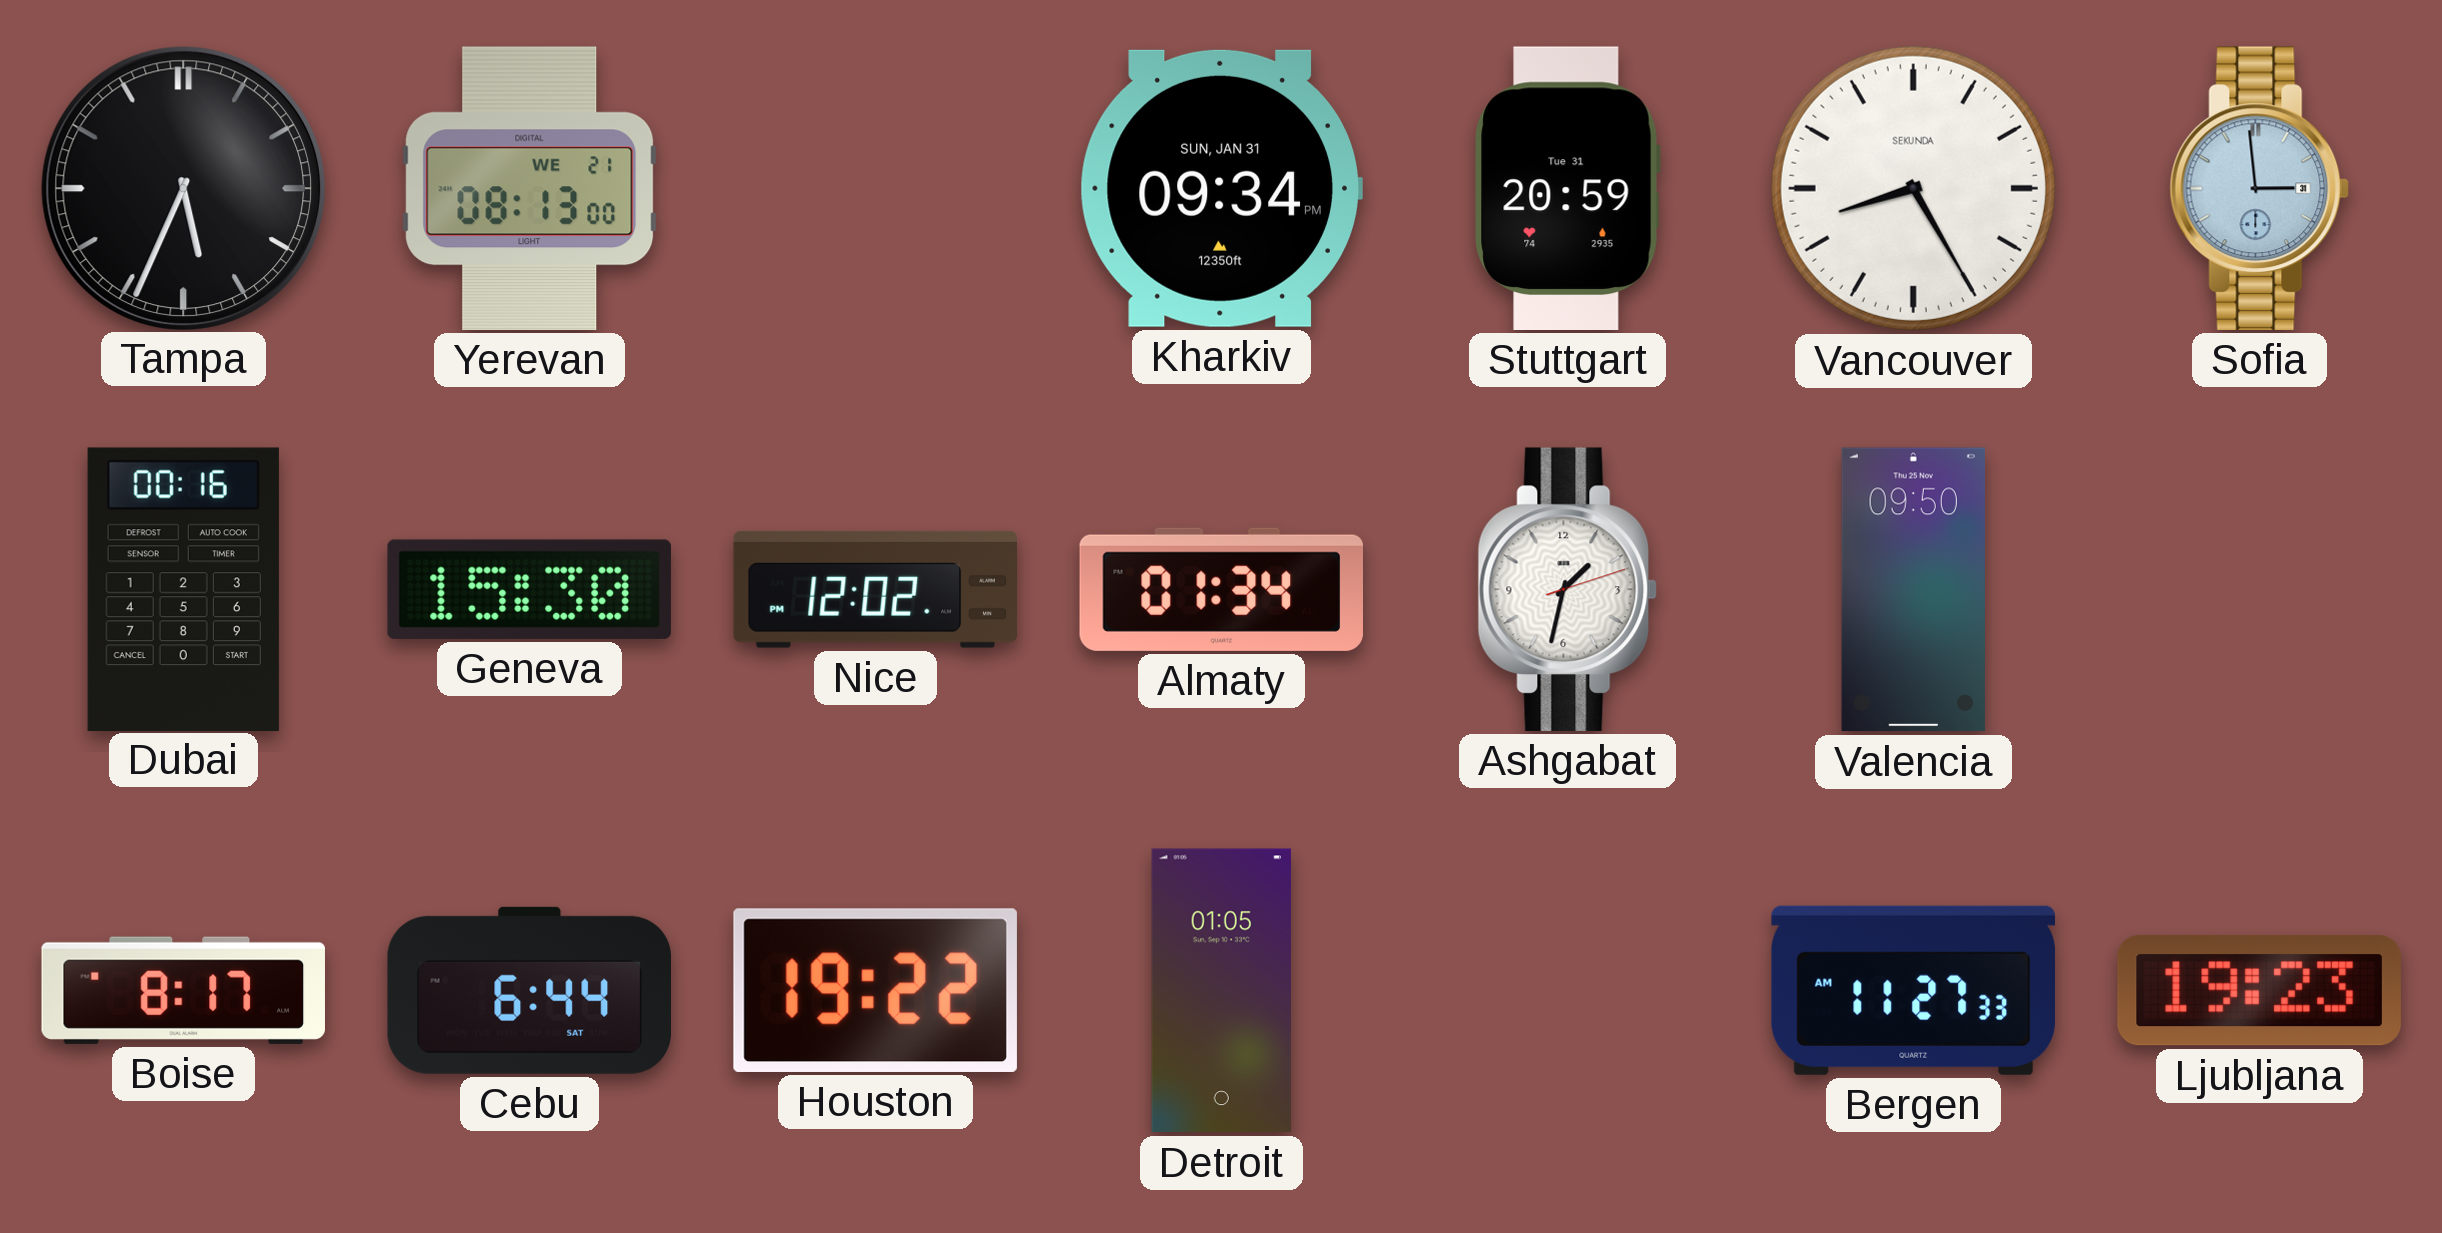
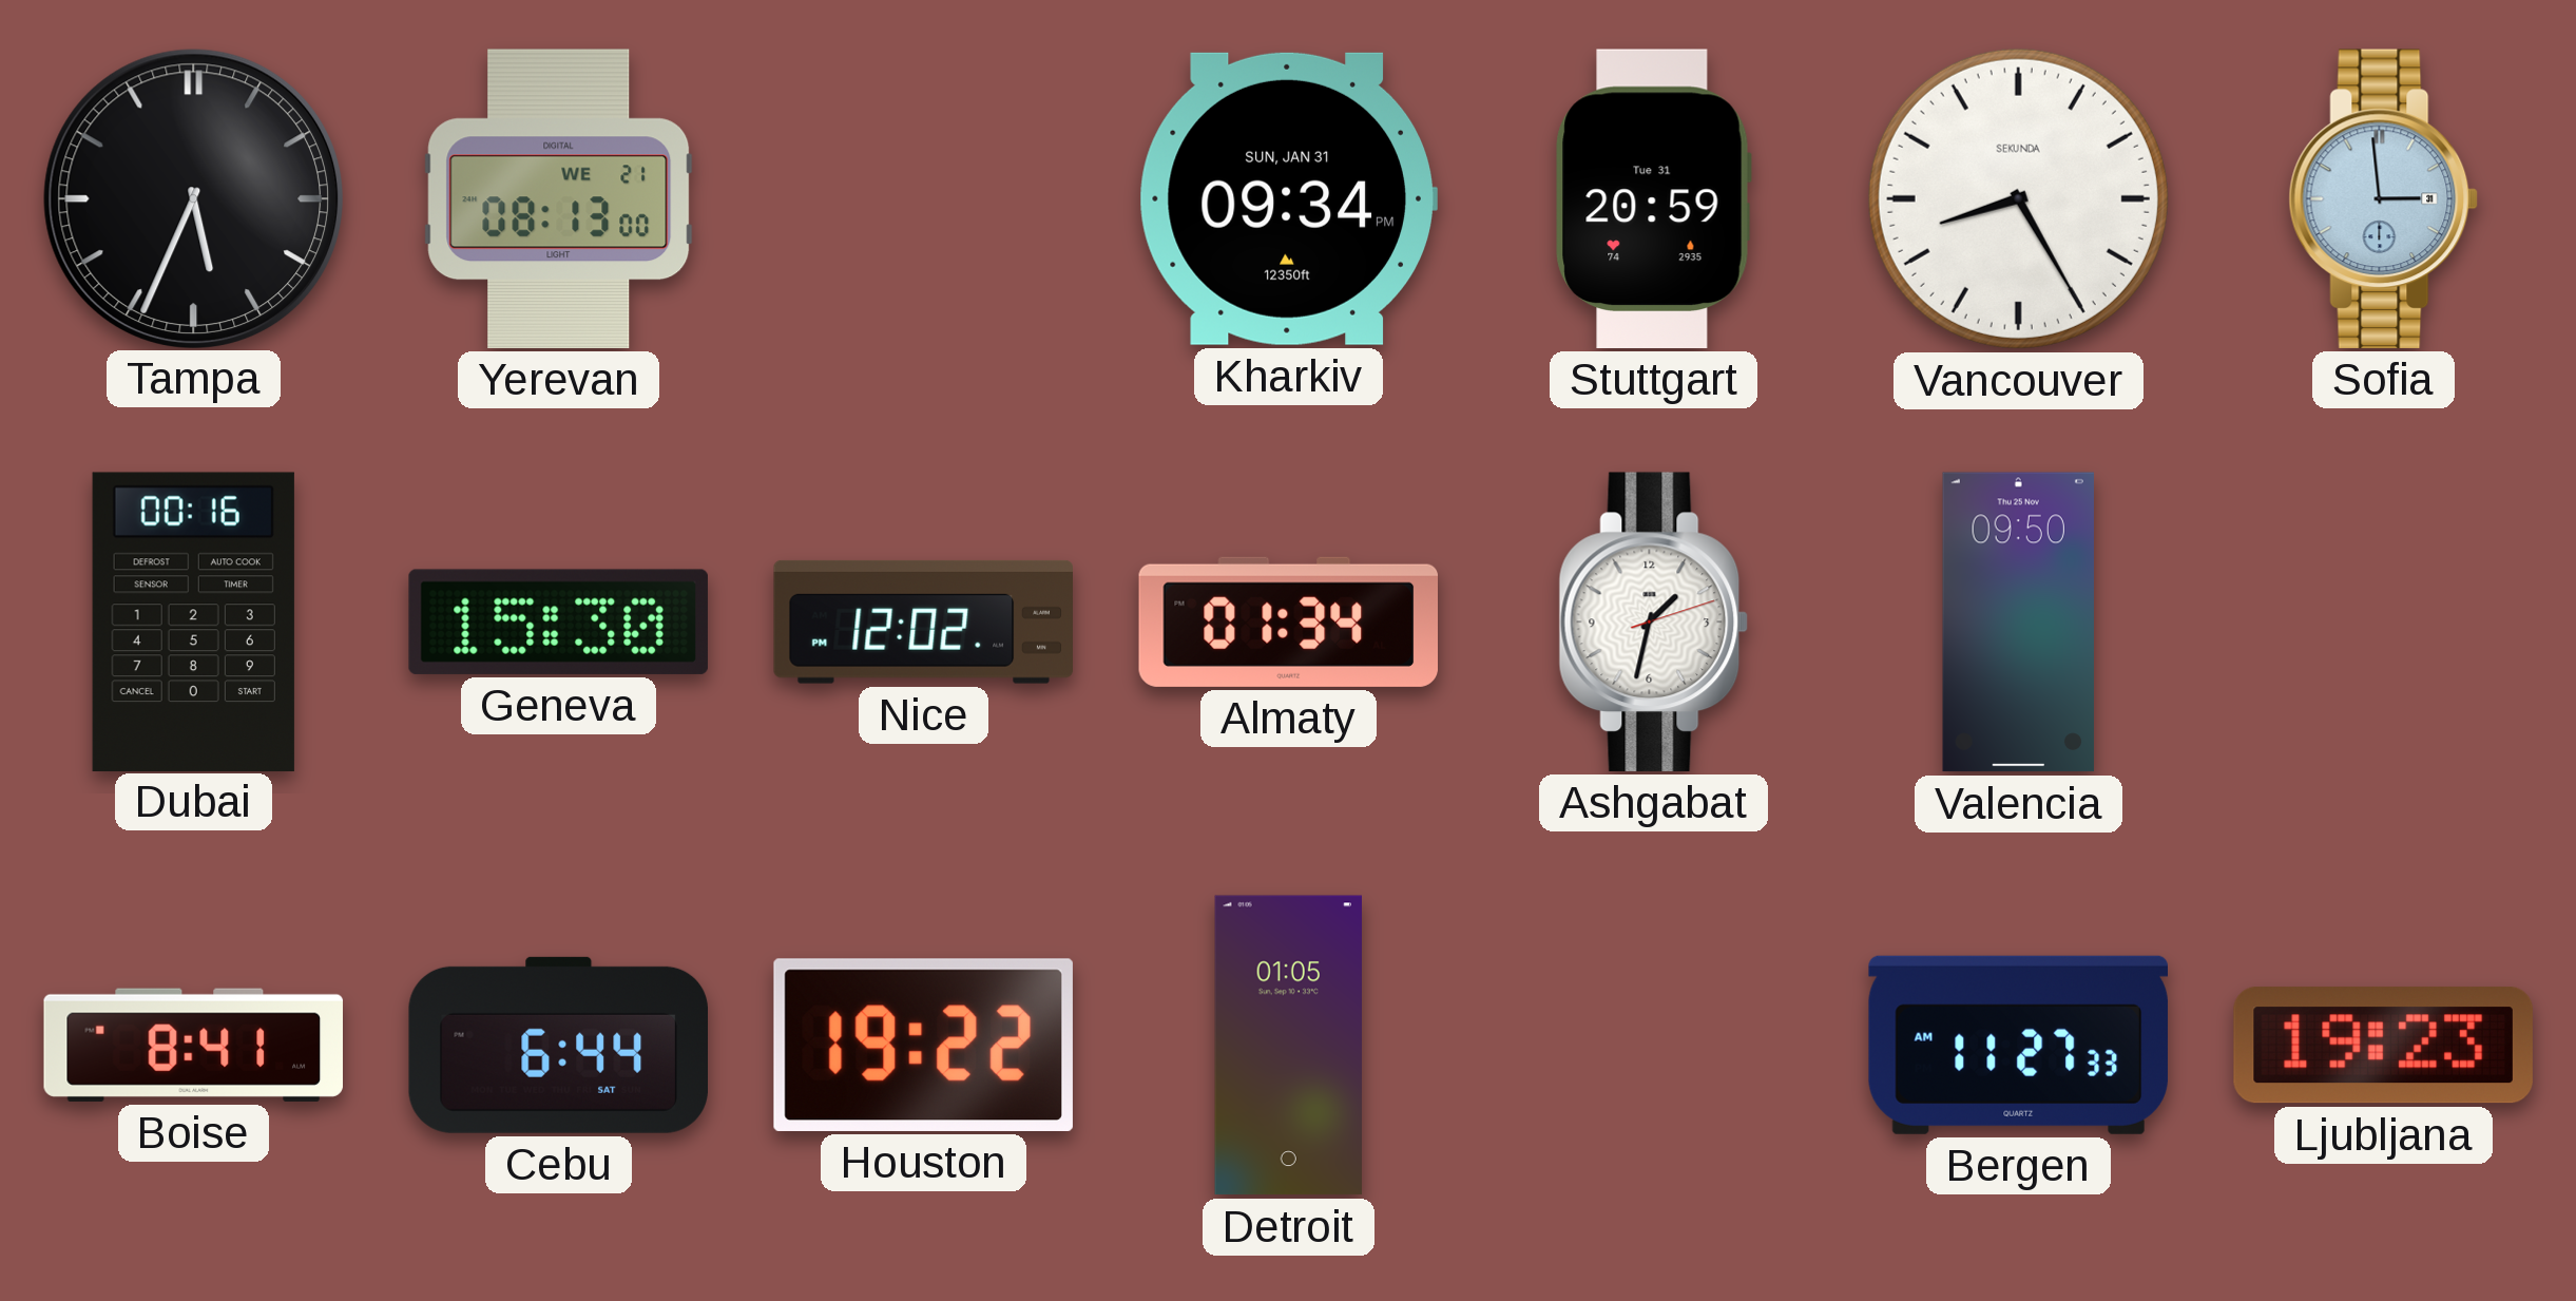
Boise: 8:17 -> 8:41 (193, 1045)
